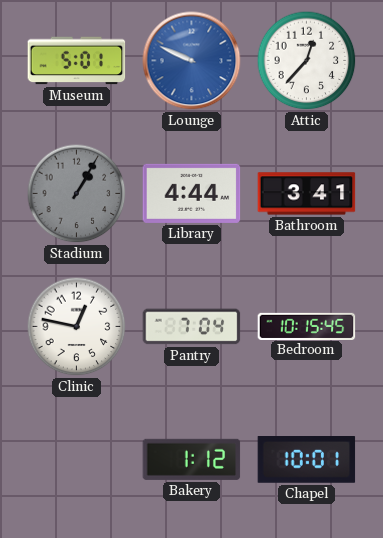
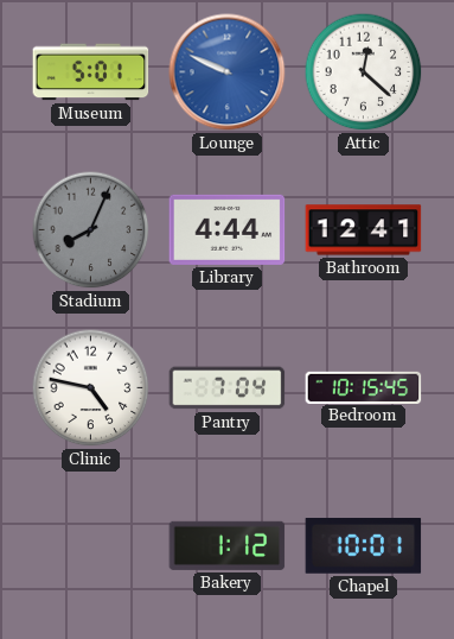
Attic: 12:37 -> 12:22 (364, 72)
Stadium: 1:05 -> 8:04 (91, 230)
Bathroom: 3:41 -> 12:41 (364, 230)
Clinic: 12:47 -> 4:47 (91, 388)
